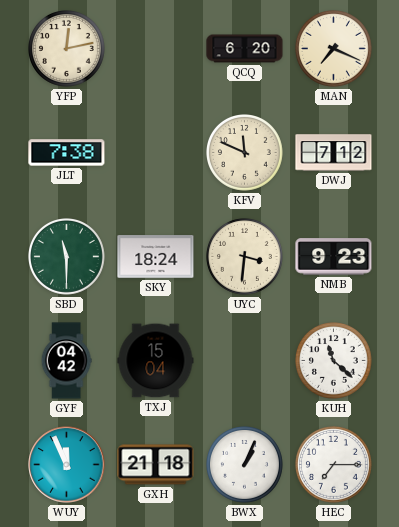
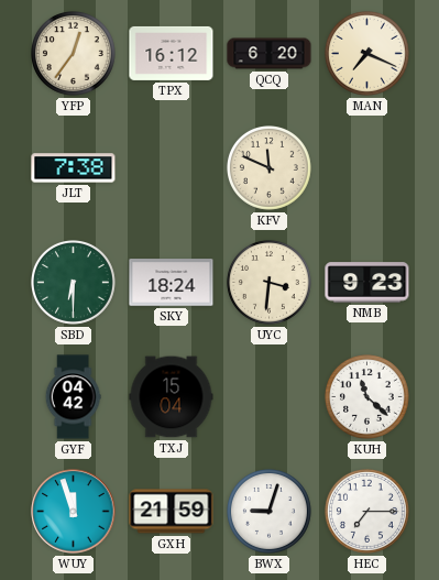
YFP: 12:13 -> 12:36 (74, 54)
TPX: none -> 16:12 (172, 53)
DWJ: 7:12 -> none (334, 153)
SBD: 11:30 -> 6:30 (74, 283)
WUY: 11:56 -> 11:57 (74, 512)
GXH: 21:18 -> 21:59 (172, 512)
BWX: 1:04 -> 9:03 (270, 512)
